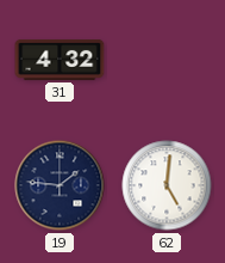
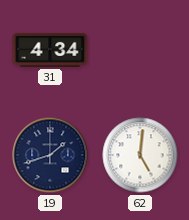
31: 4:32 -> 4:34 (50, 50)
19: 1:46 -> 1:42 (50, 155)
